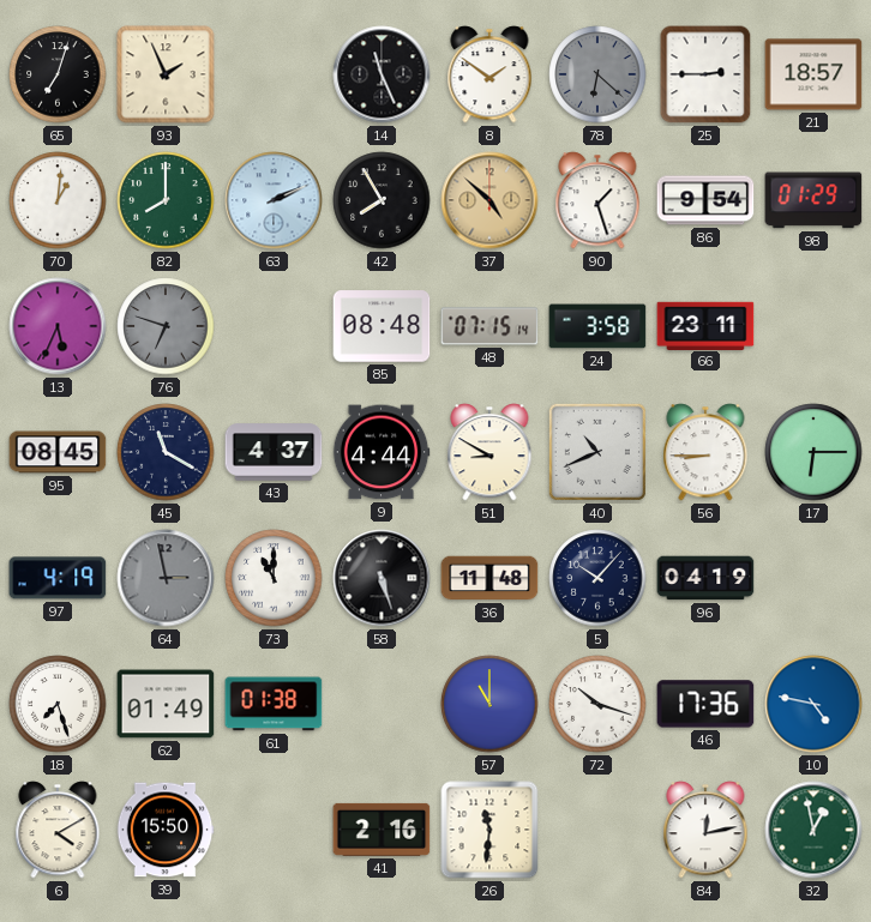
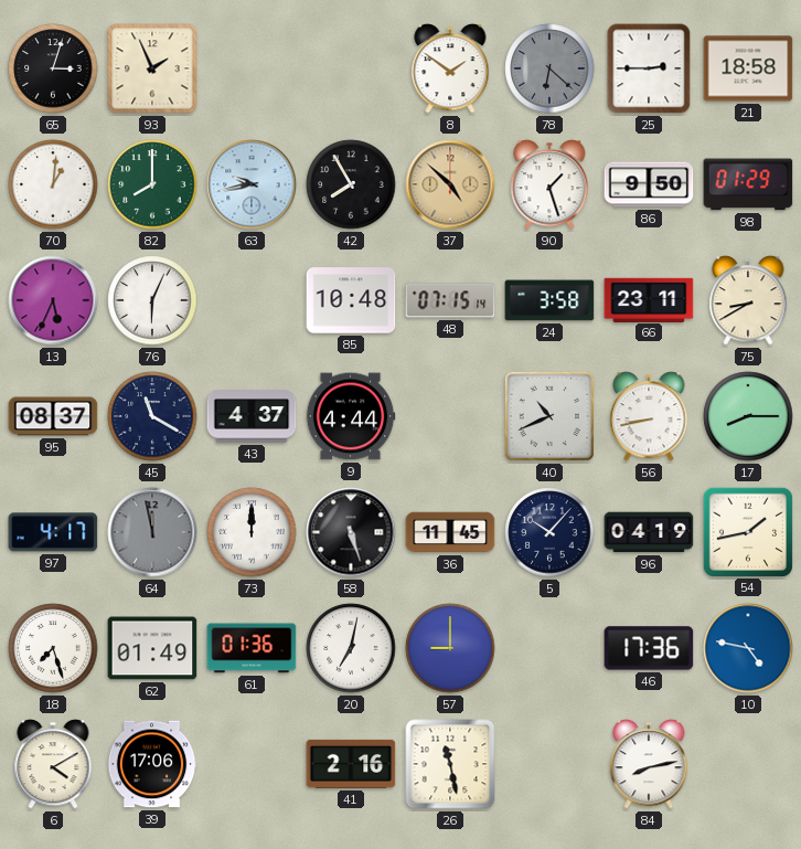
65: 7:03 -> 3:03 (53, 68)
14: 11:26 -> none (382, 74)
21: 18:57 -> 18:58 (748, 68)
63: 2:11 -> 9:43 (252, 184)
86: 9:54 -> 9:50 (649, 184)
76: 6:48 -> 6:04 (152, 300)
76 dial: grey -> white (152, 300)
85: 08:48 -> 10:48 (351, 300)
75: none -> 8:40 (748, 300)
95: 08:45 -> 08:37 (53, 416)
51: 8:50 -> none (489, 452)
56: 8:45 -> 8:43 (649, 416)
17: 6:15 -> 8:15 (748, 416)
97: 4:19 -> 4:17 (53, 532)
64: 2:58 -> 11:58 (152, 532)
73: 11:00 -> 12:00 (252, 532)
36: 11:48 -> 11:45 (450, 532)
54: none -> 1:43 (747, 531)
61: 01:38 -> 01:36 (252, 648)
20: none -> 7:02 (351, 648)
57: 11:00 -> 9:00 (450, 648)
72: 10:18 -> none (597, 704)
39: 15:50 -> 17:06 (152, 764)
26: 11:31 -> 11:28 (450, 764)
84: 12:13 -> 8:13 (649, 764)
32: 12:58 -> none (813, 830)
